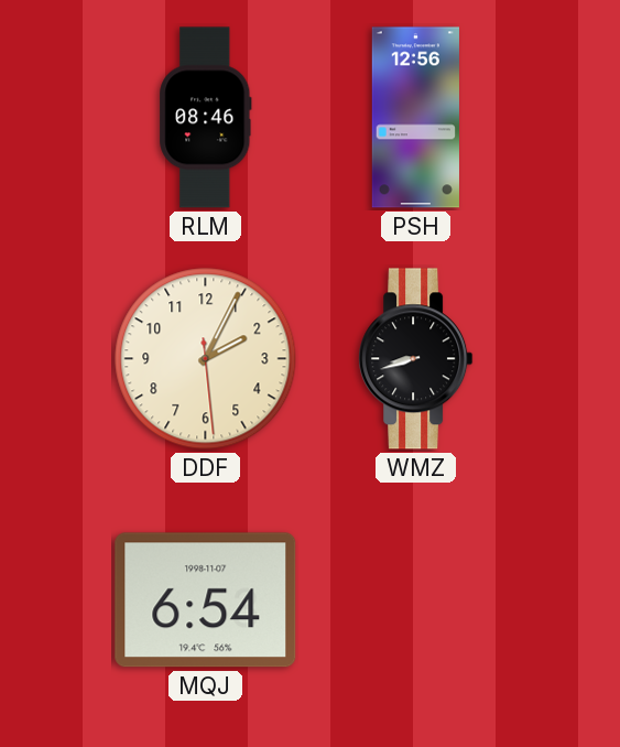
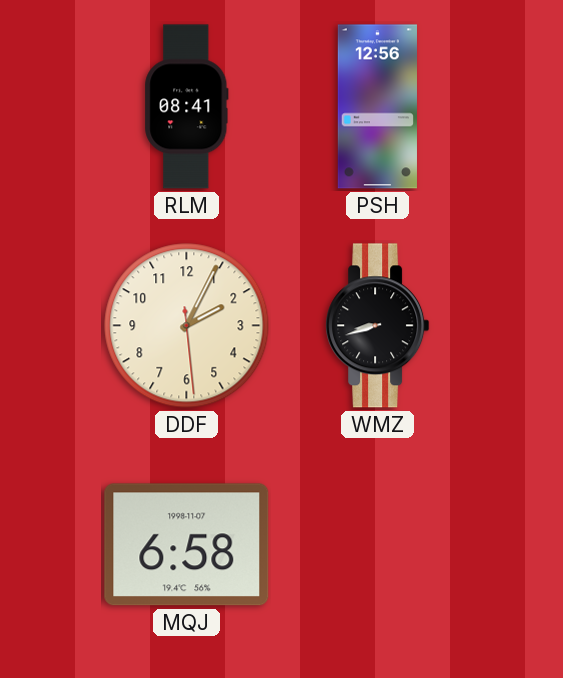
RLM: 08:46 -> 08:41 (187, 107)
MQJ: 6:54 -> 6:58 (187, 545)
